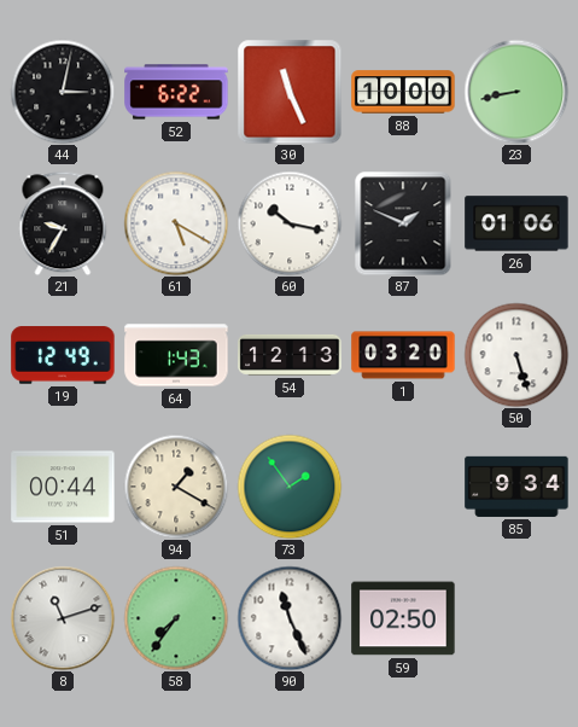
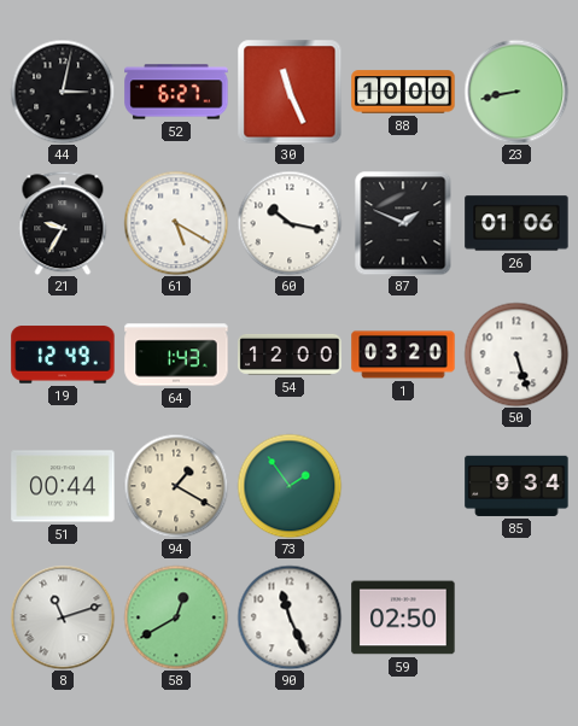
52: 6:22 -> 6:27 (176, 92)
54: 12:13 -> 12:00 (290, 355)
58: 7:36 -> 12:40 (176, 617)
